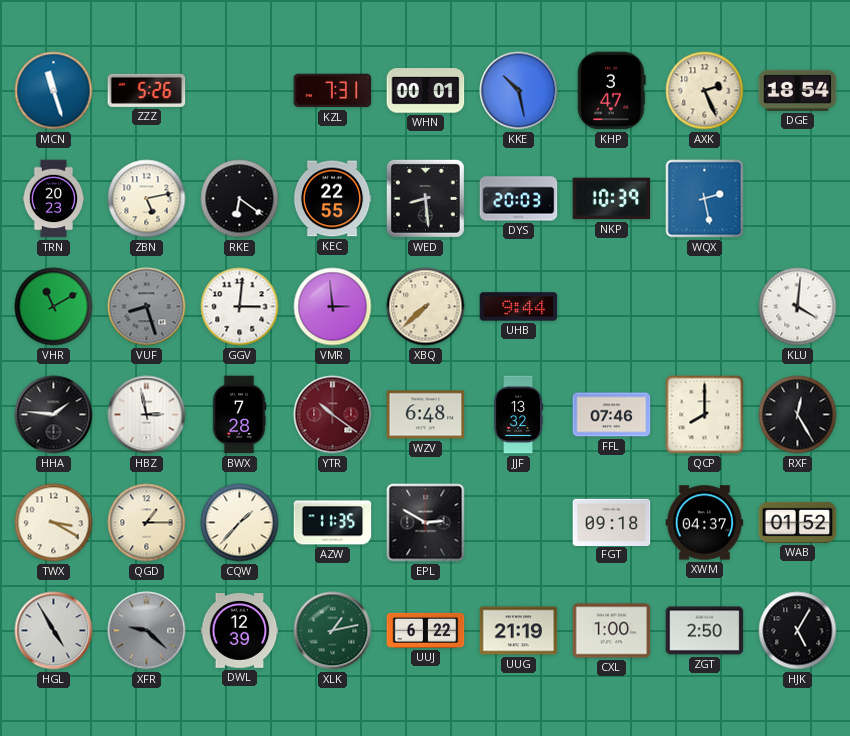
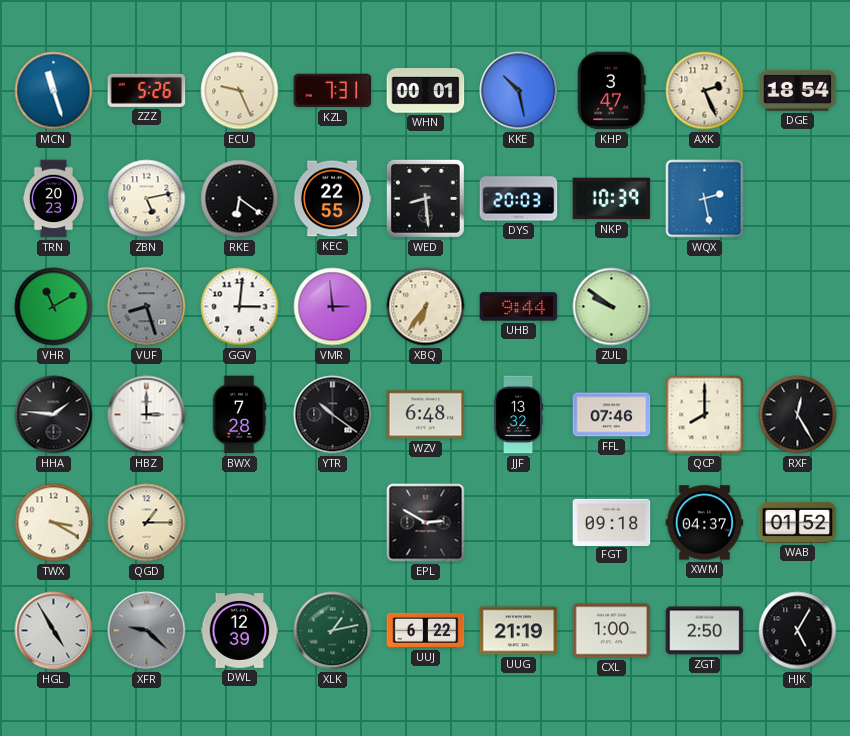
ECU: none -> 9:26 (240, 91)
XBQ: 7:38 -> 6:36 (426, 307)
ZUL: none -> 9:51 (612, 307)
KLU: 4:01 -> none (798, 307)
HBZ: 2:58 -> 3:00 (147, 415)
YTR dial: burgundy -> black (333, 415)
CQW: 1:37 -> none (240, 523)
AZW: 11:35 -> none (333, 523)
